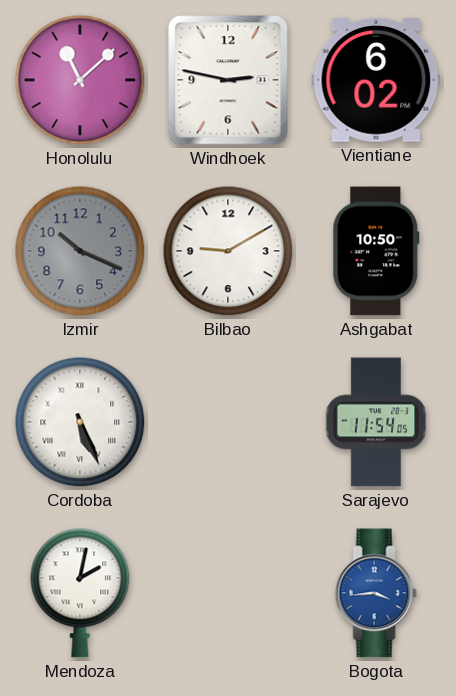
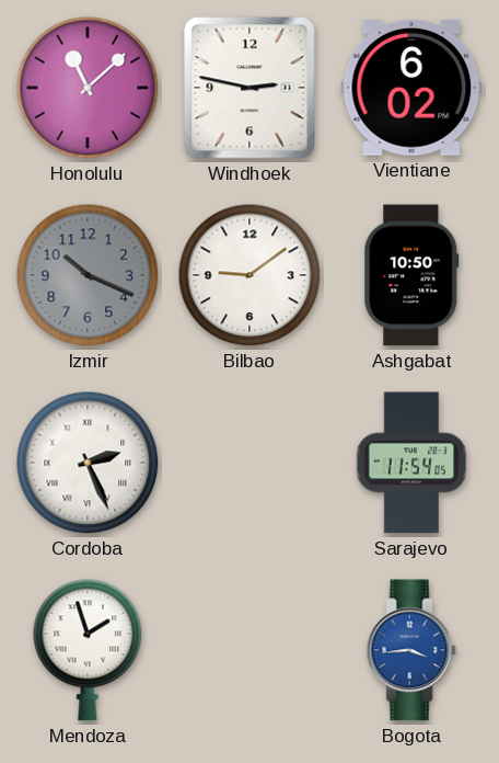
Bilbao: 9:10 -> 9:09 (249, 275)
Cordoba: 5:26 -> 2:26 (88, 463)
Mendoza: 2:02 -> 1:57 (88, 650)
